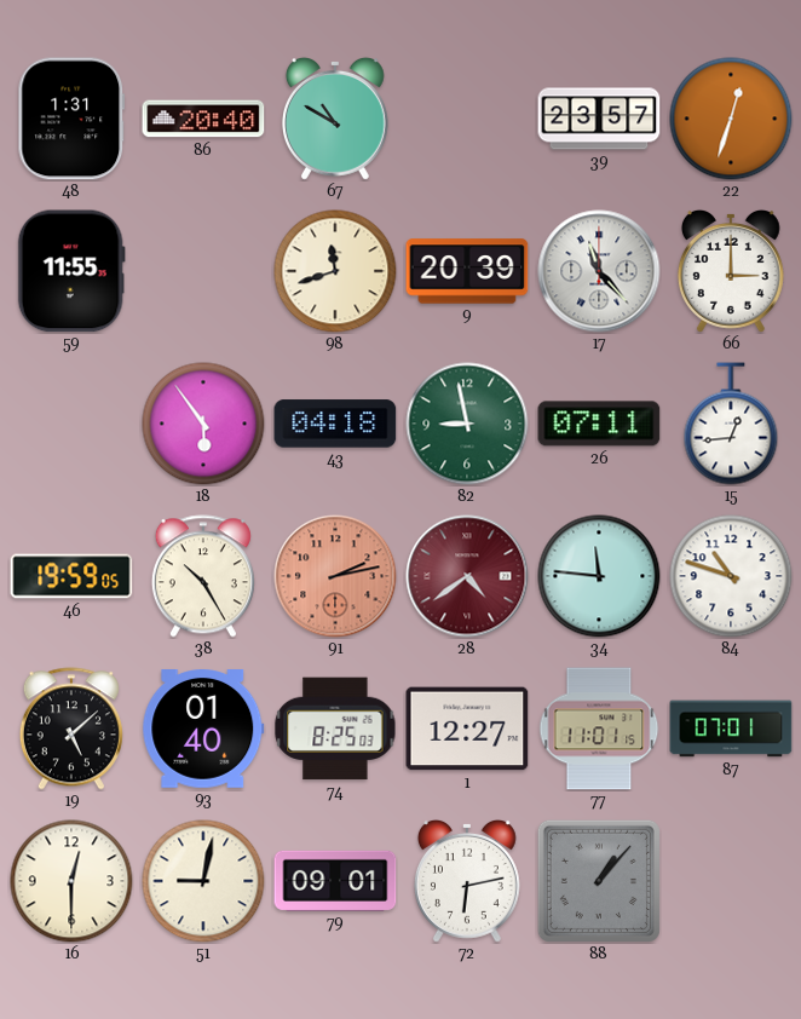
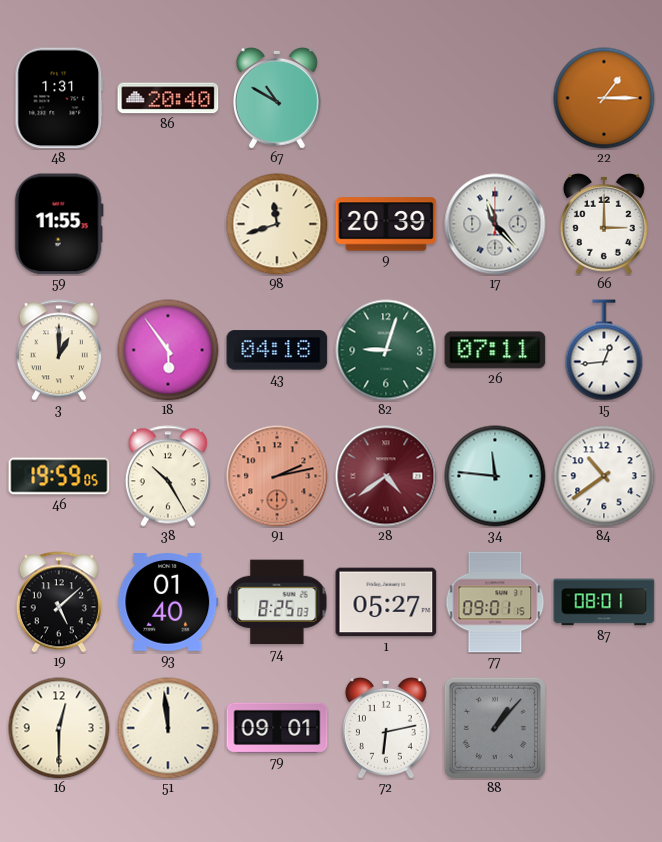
39: 23:57 -> none (599, 119)
22: 12:33 -> 1:15 (604, 98)
3: none -> 1:00 (59, 350)
82: 8:58 -> 9:03 (386, 350)
84: 10:48 -> 10:39 (604, 476)
1: 12:27 -> 05:27 (386, 602)
77: 11:01 -> 09:01 (495, 602)
87: 07:01 -> 08:01 (604, 602)
51: 9:02 -> 11:59 (168, 728)
